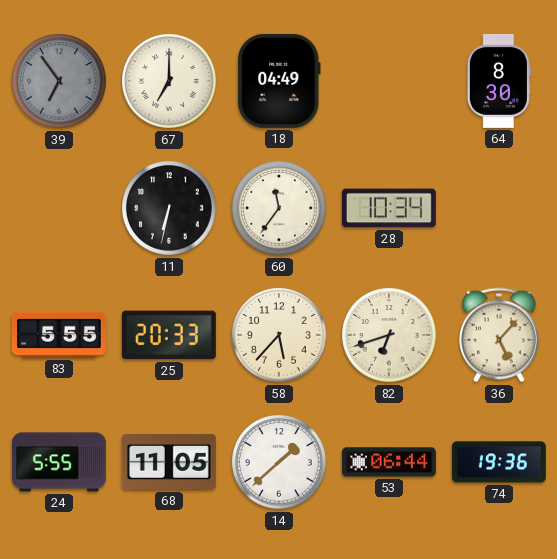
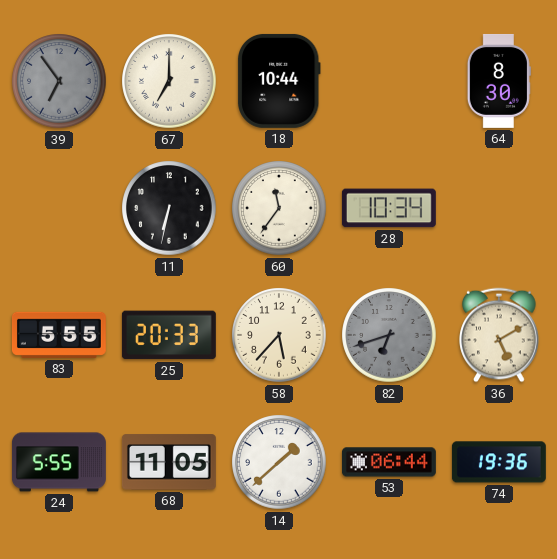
18: 04:49 -> 10:44 (279, 81)
82 dial: cream -> grey (389, 335)
36: 5:07 -> 5:10 (499, 335)
